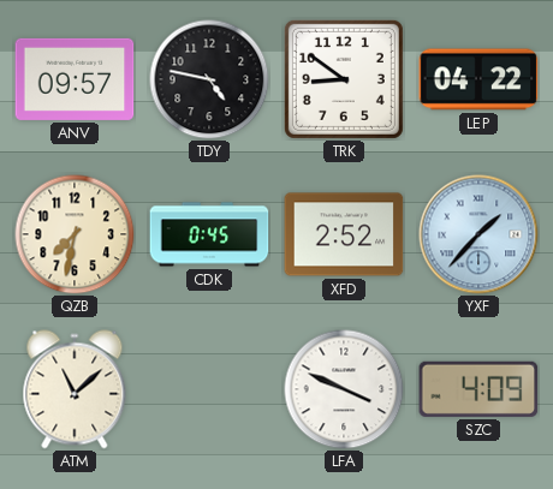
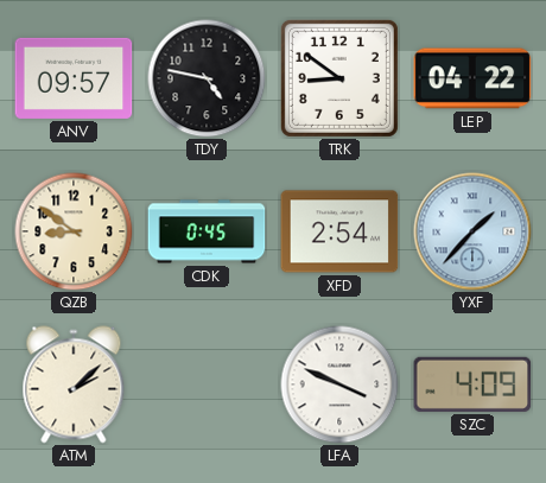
QZB: 7:32 -> 8:51 (74, 231)
XFD: 2:52 -> 2:54 (339, 231)
ATM: 11:08 -> 2:08 (74, 385)
